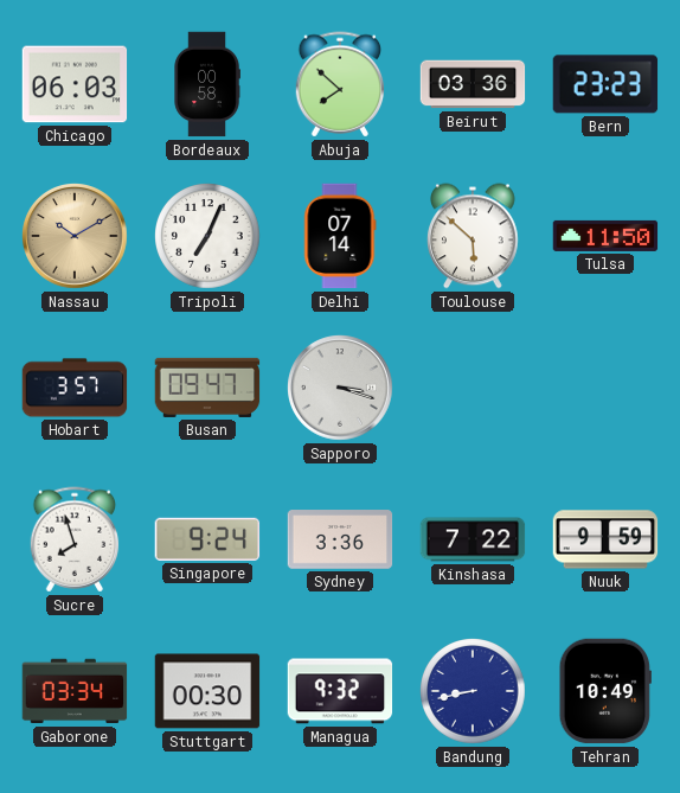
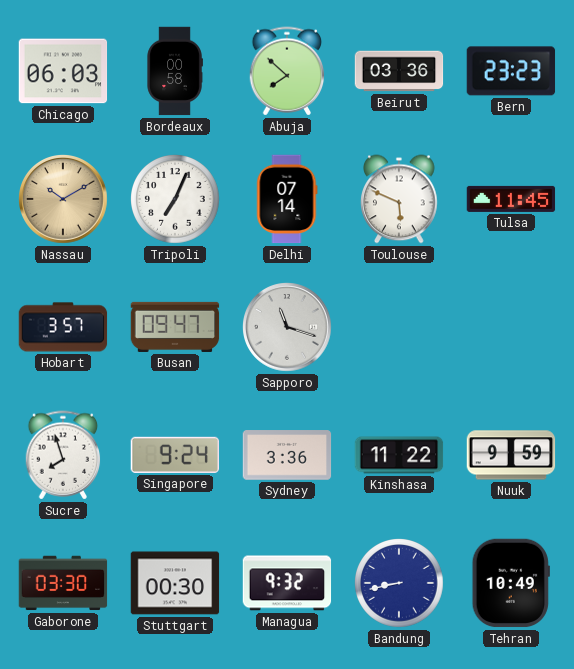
Toulouse: 5:52 -> 5:49 (399, 199)
Tulsa: 11:50 -> 11:45 (511, 199)
Sapporo: 3:18 -> 11:18 (288, 328)
Kinshasa: 7:22 -> 11:22 (399, 455)
Gaborone: 03:34 -> 03:30 (63, 583)
